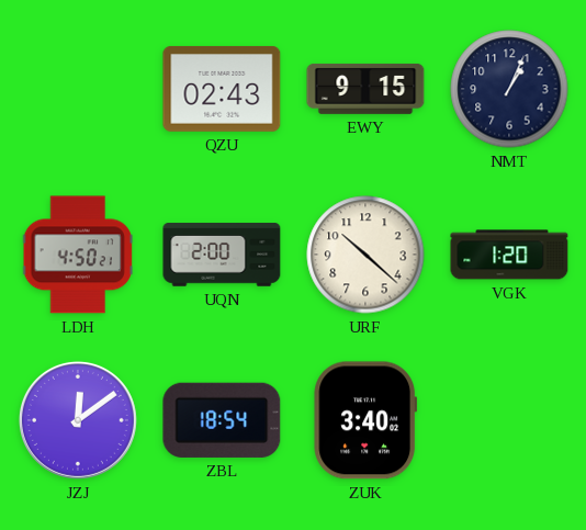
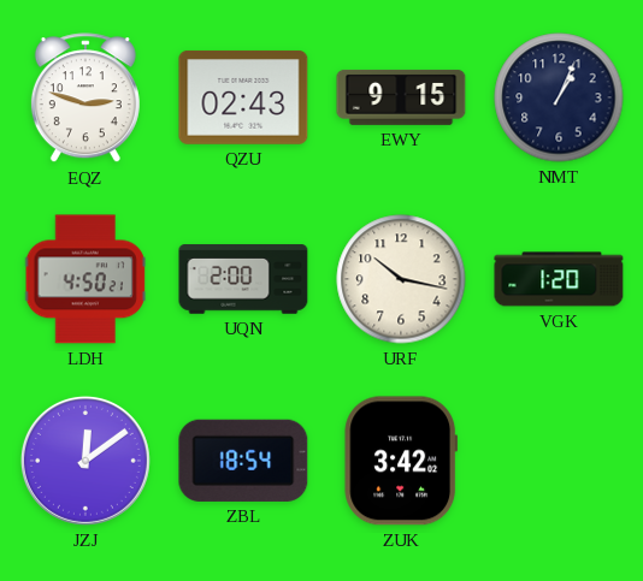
EQZ: none -> 2:48 (85, 99)
URF: 10:22 -> 10:17 (401, 279)
ZUK: 3:40 -> 3:42 (401, 461)
